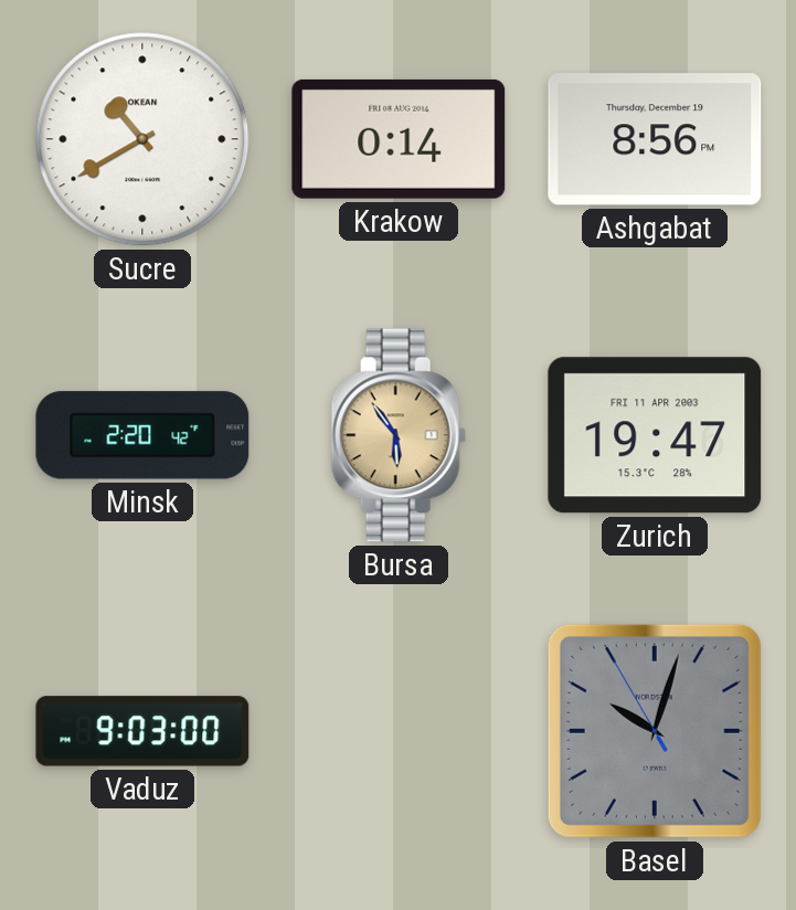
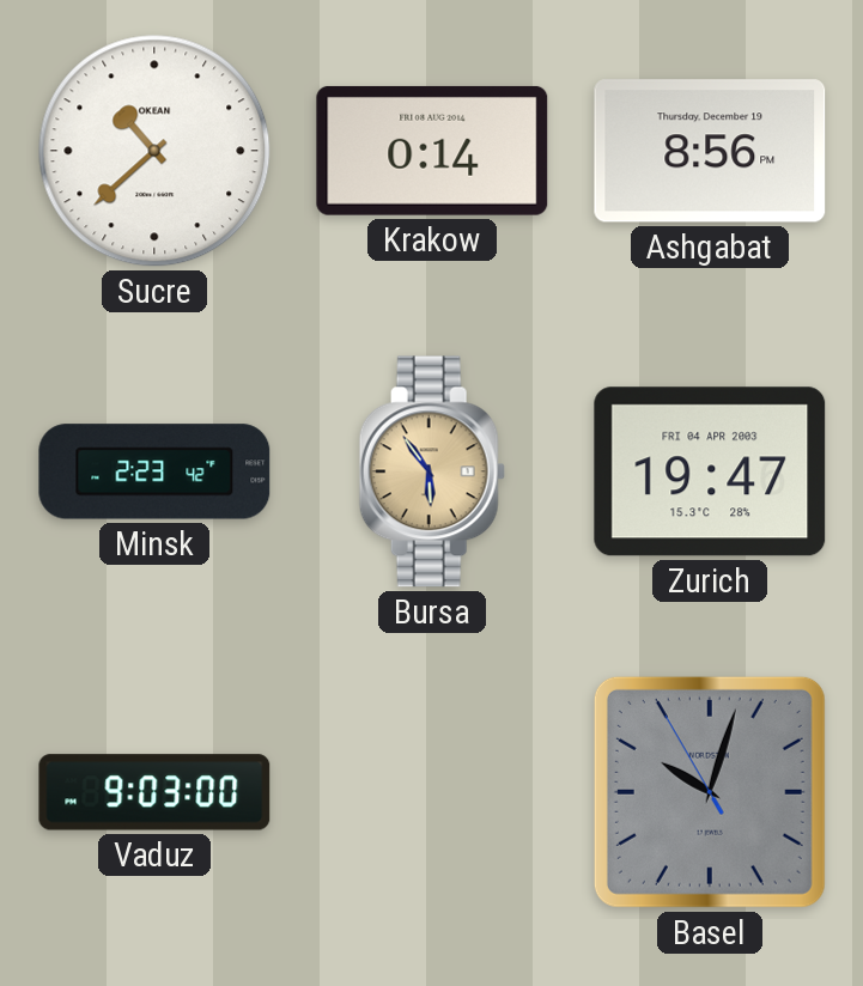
Sucre: 10:40 -> 10:38 (154, 151)
Minsk: 2:20 -> 2:23 (154, 471)
Zurich date: FRI 11 APR 2003 -> FRI 04 APR 2003 (710, 471)
